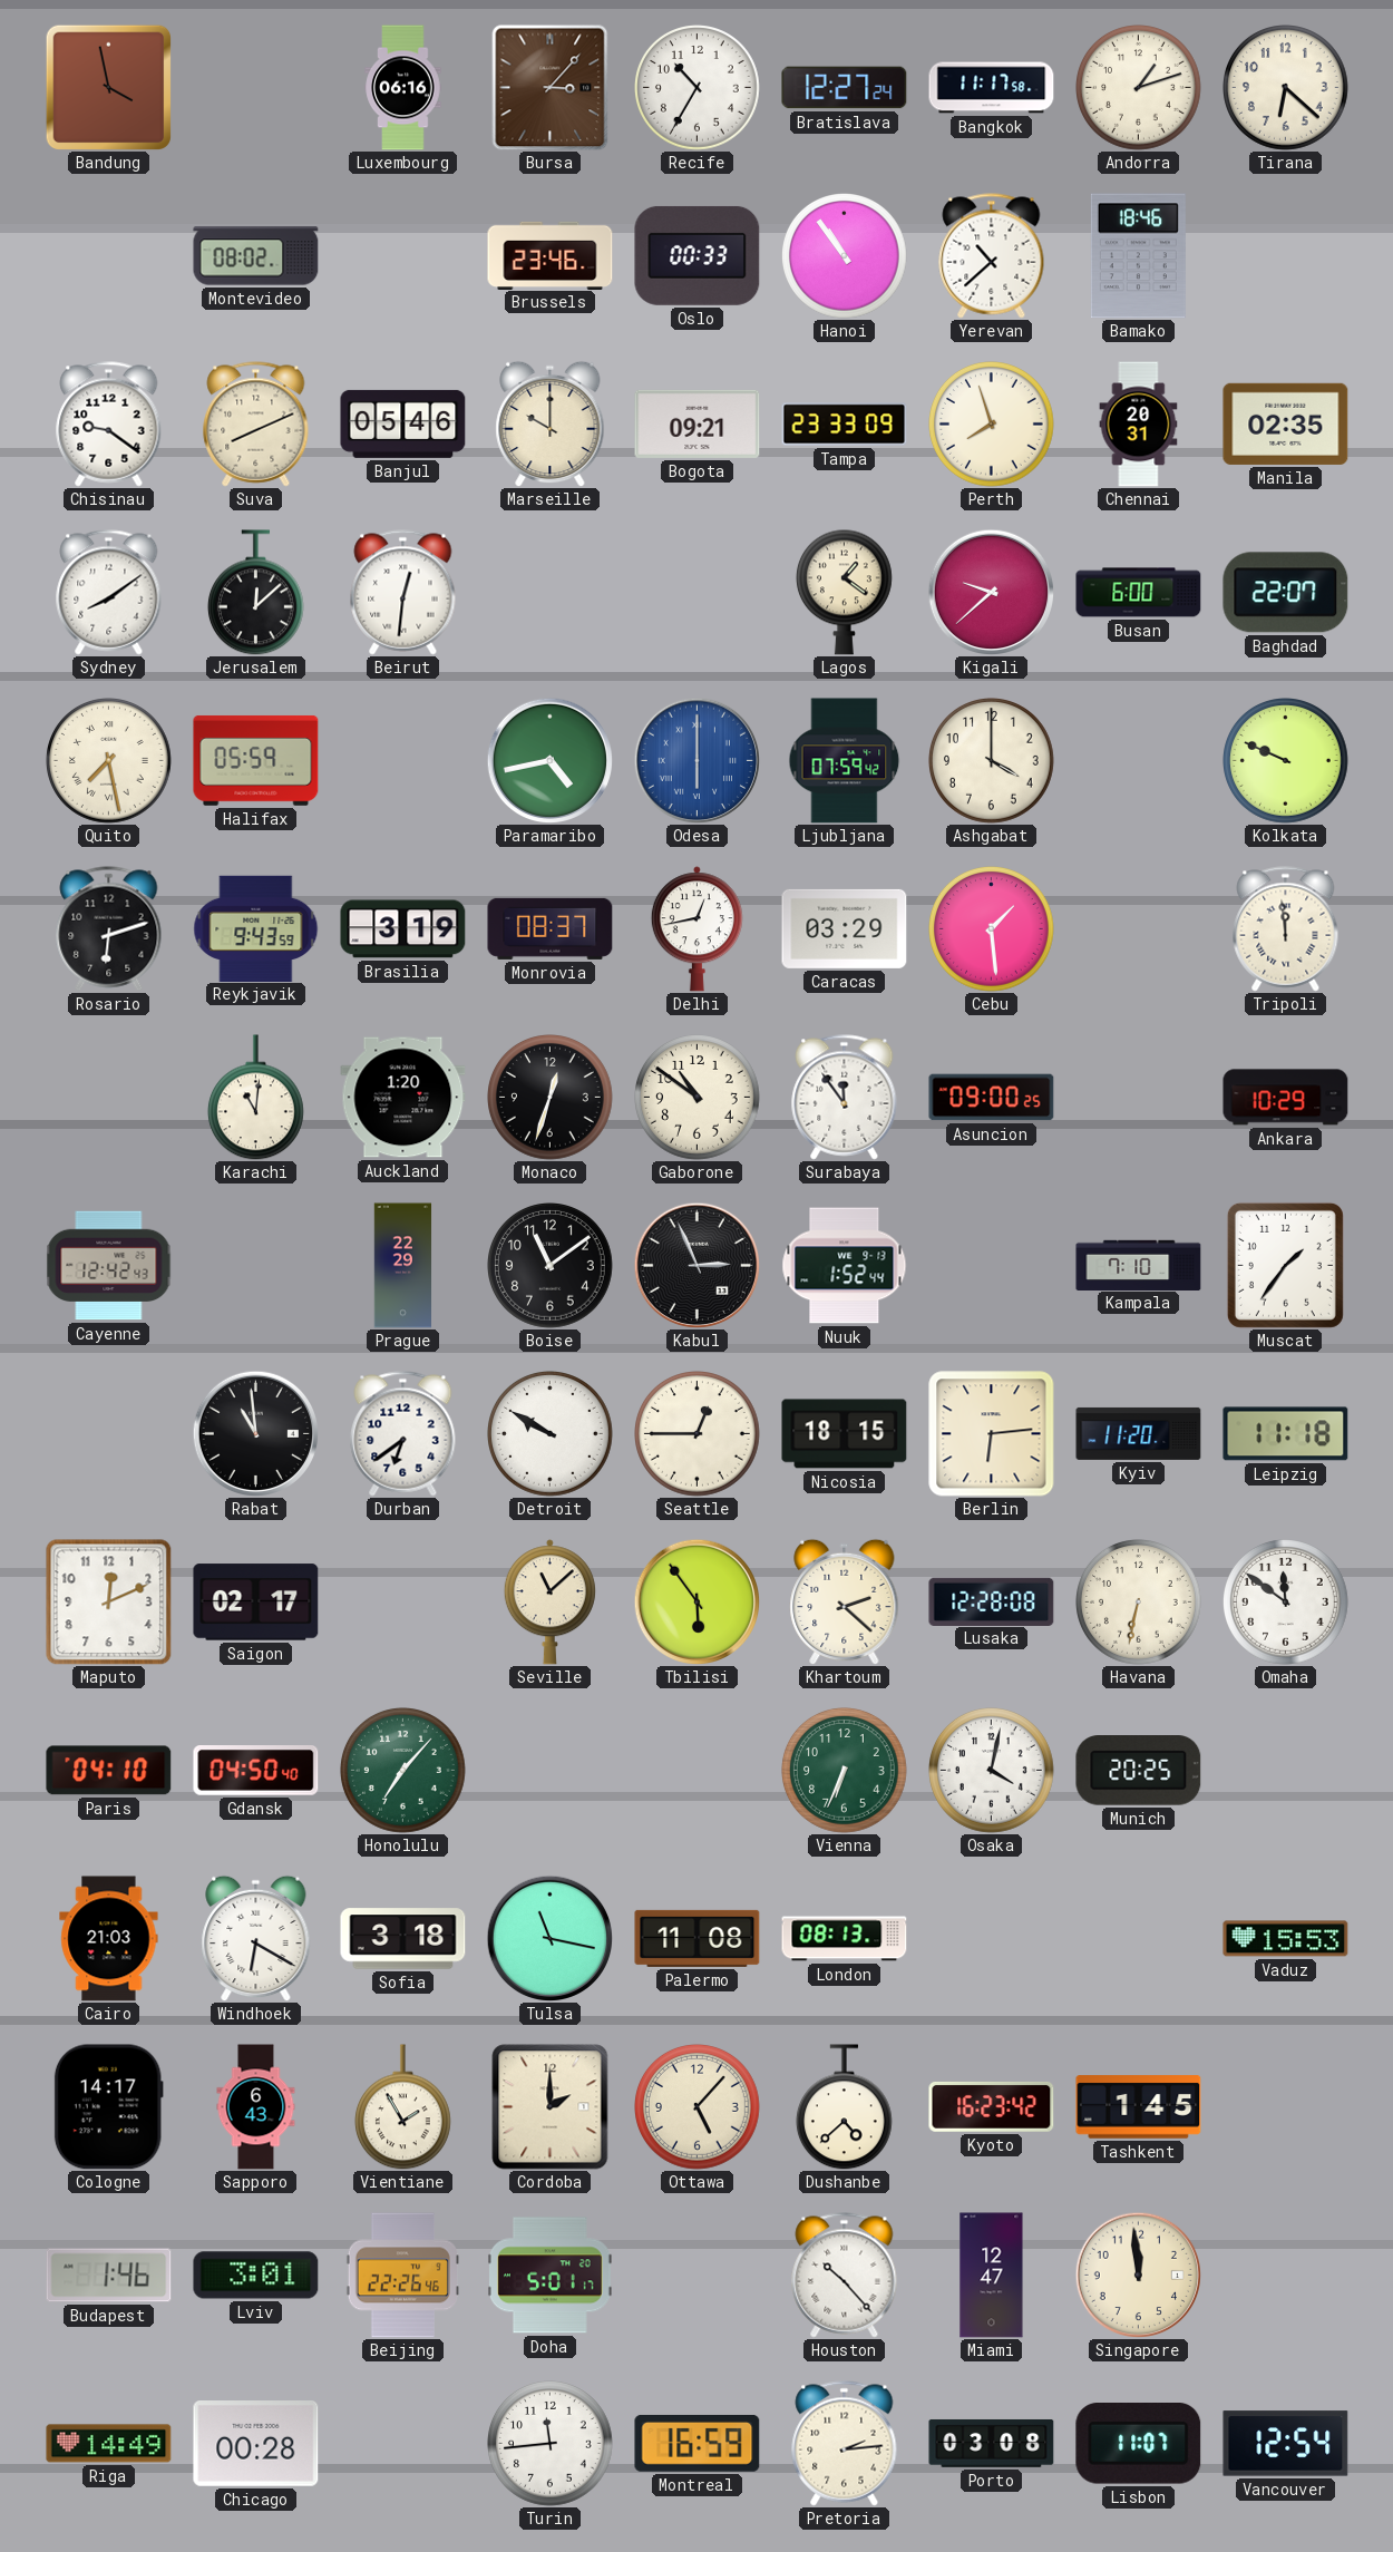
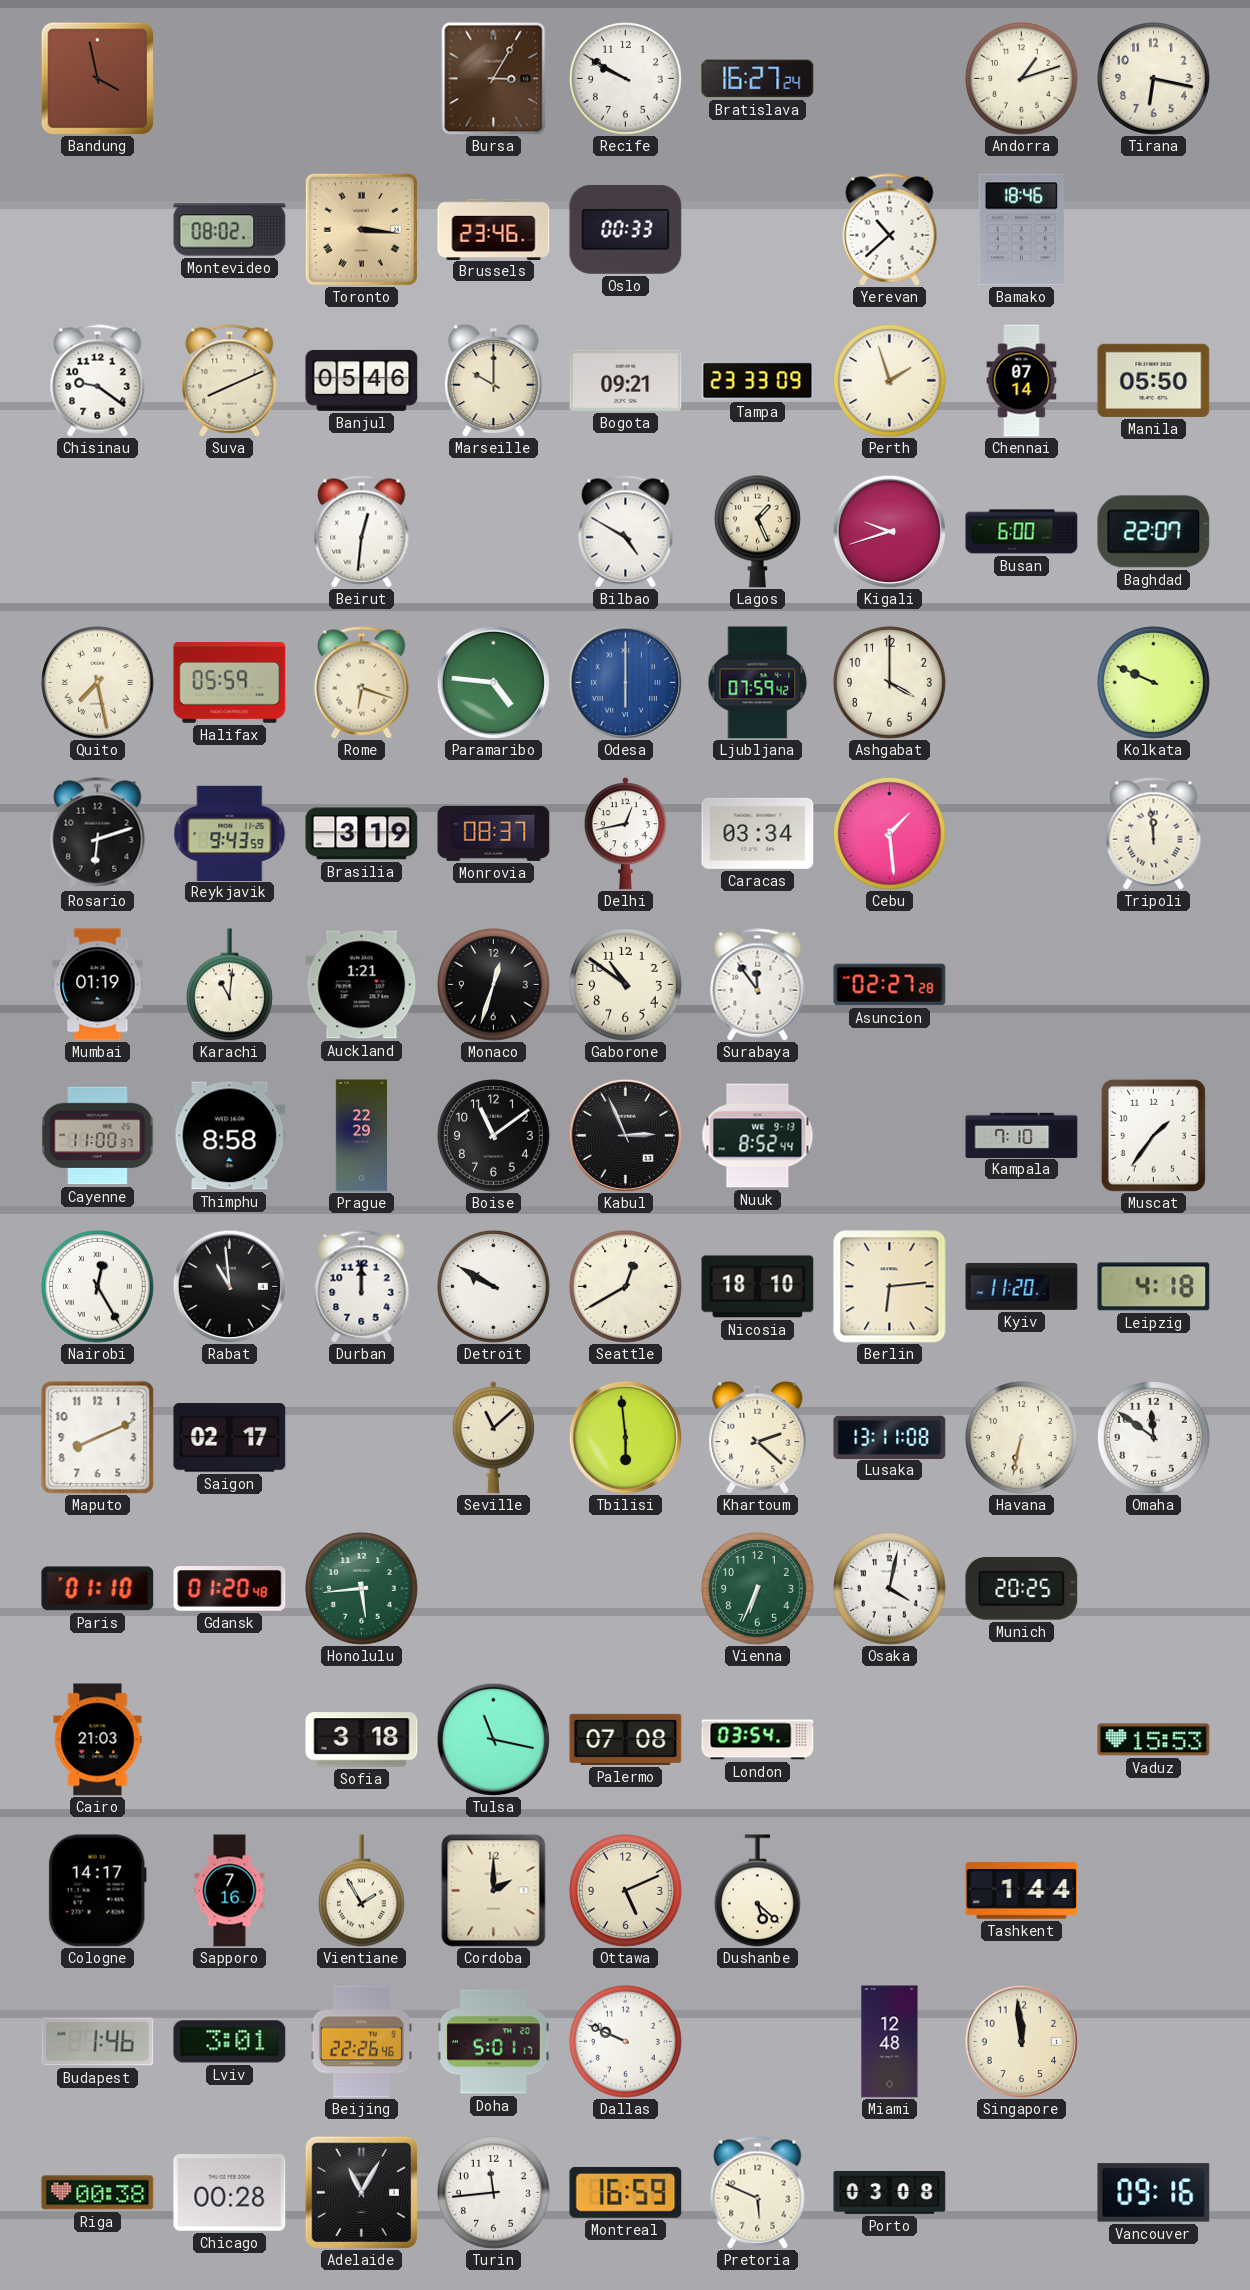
Luxembourg: 06:16 -> none (403, 88)
Bursa: 3:07 -> 3:05 (494, 78)
Recife: 10:35 -> 9:50 (626, 79)
Bratislava: 12:27 -> 16:27 (758, 79)
Bangkok: 11:17 -> none (992, 88)
Tirana: 6:22 -> 6:17 (1154, 79)
Toronto: none -> 3:16 (361, 229)
Hanoi: 10:54 -> none (845, 256)
Perth: 7:57 -> 1:57 (890, 381)
Chennai: 20:31 -> 07:14 (1022, 381)
Manila: 02:35 -> 05:50 (1154, 380)
Sydney: 8:09 -> none (109, 593)
Jerusalem: 12:08 -> none (255, 593)
Bilbao: none -> 4:50 (626, 532)
Lagos: 1:21 -> 1:26 (757, 531)
Kigali: 9:38 -> 9:42 (889, 531)
Rome: none -> 6:18 (362, 683)
Paramaribo: 4:43 -> 4:46 (493, 682)
Caracas: 03:29 -> 03:34 (758, 833)
Mumbai: none -> 01:19 (98, 985)
Auckland: 1:20 -> 1:21 (362, 985)
Asuncion: 09:00 -> 02:27 (890, 985)
Ankara: 10:29 -> none (1286, 1098)
Cayenne: 12:42 -> 11:00 (98, 1136)
Thimphu: none -> 8:58 (230, 1136)
Nuuk: 1:52 -> 8:52 (758, 1136)
Nairobi: none -> 12:25 (98, 1287)
Durban: 6:39 -> 12:00 (362, 1287)
Seattle: 12:45 -> 12:40 (626, 1287)
Nicosia: 18:15 -> 18:10 (758, 1287)
Leipzig: 11:18 -> 4:18 (1154, 1287)
Maputo: 12:11 -> 8:11 (98, 1438)
Tbilisi: 5:54 -> 5:59 (625, 1437)
Lusaka: 12:28 -> 13:11 (890, 1437)
Paris: 04:10 -> 01:10 (98, 1589)
Gdansk: 04:50 -> 01:20 (230, 1589)
Honolulu: 7:07 -> 5:44 (362, 1589)
Windhoek: 6:20 -> none (256, 1938)
Palermo: 11:08 -> 07:08 (626, 1739)
London: 08:13 -> 03:54 (758, 1740)
Sapporo: 6:43 -> 7:16 (230, 1891)
Ottawa: 5:07 -> 5:11 (626, 1891)
Dushanbe: 4:38 -> 5:22 (757, 1891)
Kyoto: 16:23 -> none (992, 2107)
Tashkent: 1:45 -> 1:44 (1022, 1891)
Dallas: none -> 9:49 (626, 2042)
Houston: 10:23 -> none (845, 2276)
Miami: 12:47 -> 12:48 (890, 2042)
Riga: 14:49 -> 00:38 (98, 2193)
Adelaide: none -> 11:05 (361, 2192)
Pretoria: 2:14 -> 5:49 (758, 2193)
Lisbon: 11:07 -> none (1139, 2444)
Vancouver: 12:54 -> 09:16 (1154, 2193)
